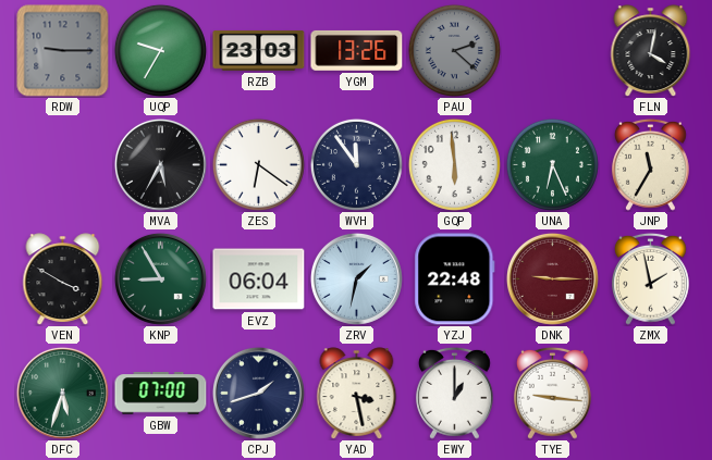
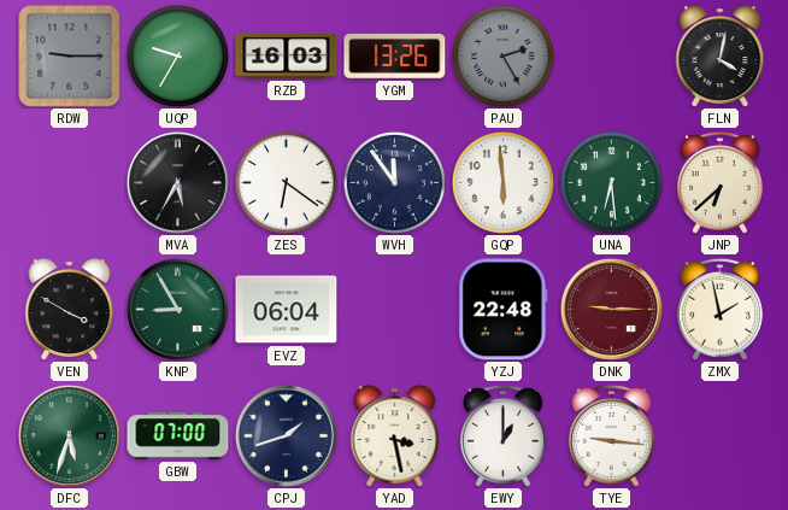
RZB: 23:03 -> 16:03 (287, 55)
PAU: 2:22 -> 2:25 (502, 55)
UNA: 6:26 -> 6:29 (611, 182)
JNP: 11:35 -> 6:38 (721, 182)
ZRV: 1:32 -> none (356, 278)
